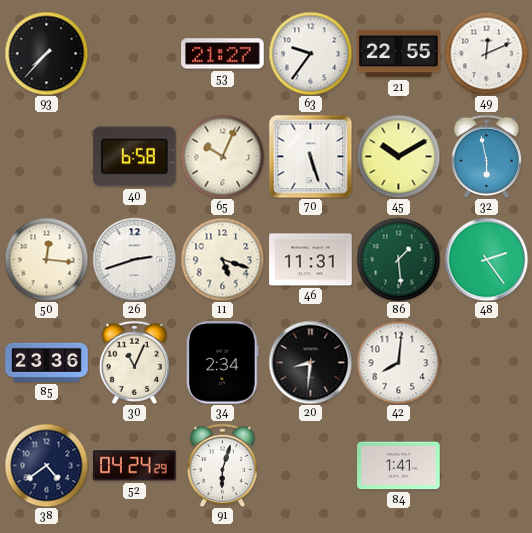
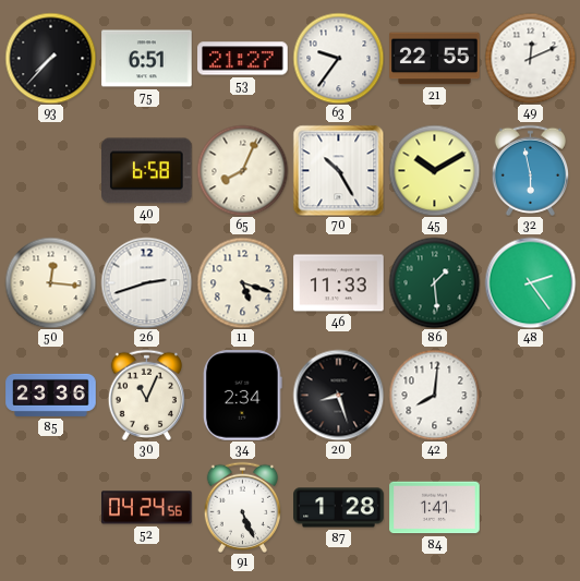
75: none -> 6:51 (147, 59)
65: 10:04 -> 8:04 (242, 170)
70: 5:27 -> 10:25 (338, 170)
46: 11:31 -> 11:33 (339, 283)
20: 8:31 -> 8:27 (338, 395)
38: 4:39 -> none (46, 465)
52: 04:24:29 -> 04:24:56 (147, 508)
91: 6:03 -> 5:26 (242, 507)
87: none -> 1:28 (339, 508)
